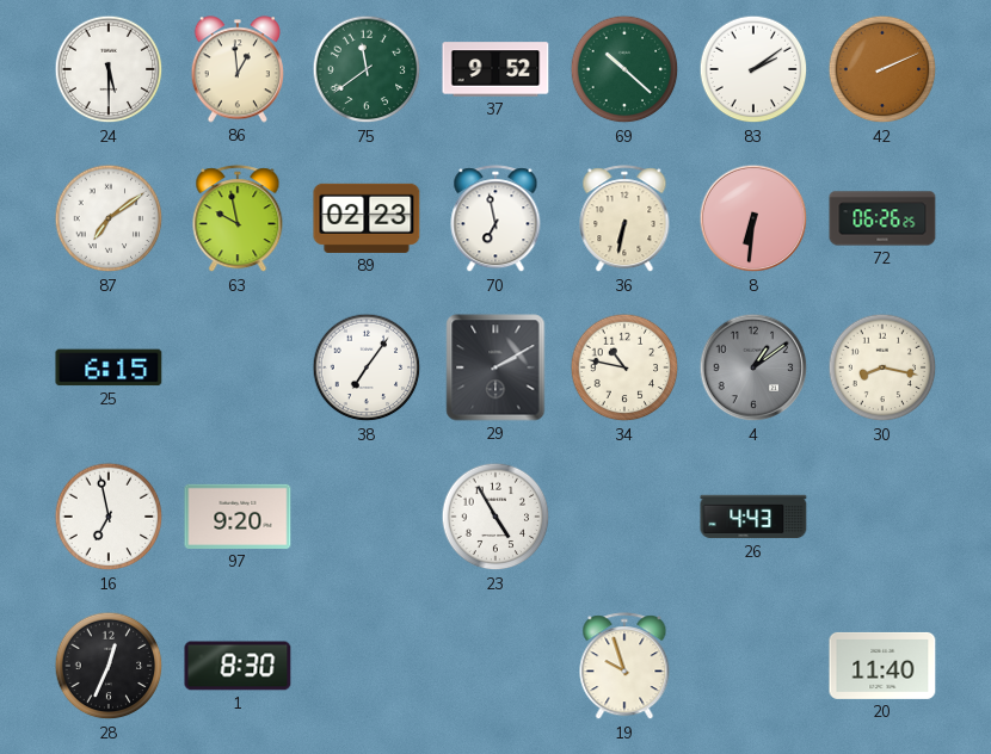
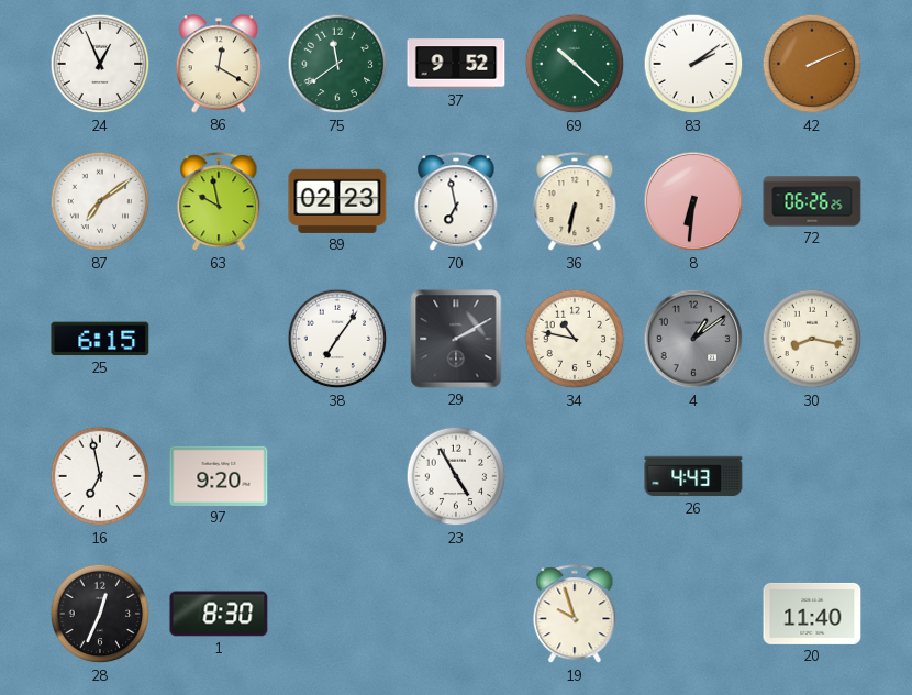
24: 5:30 -> 12:56 (100, 64)
86: 12:59 -> 12:20 (218, 64)
